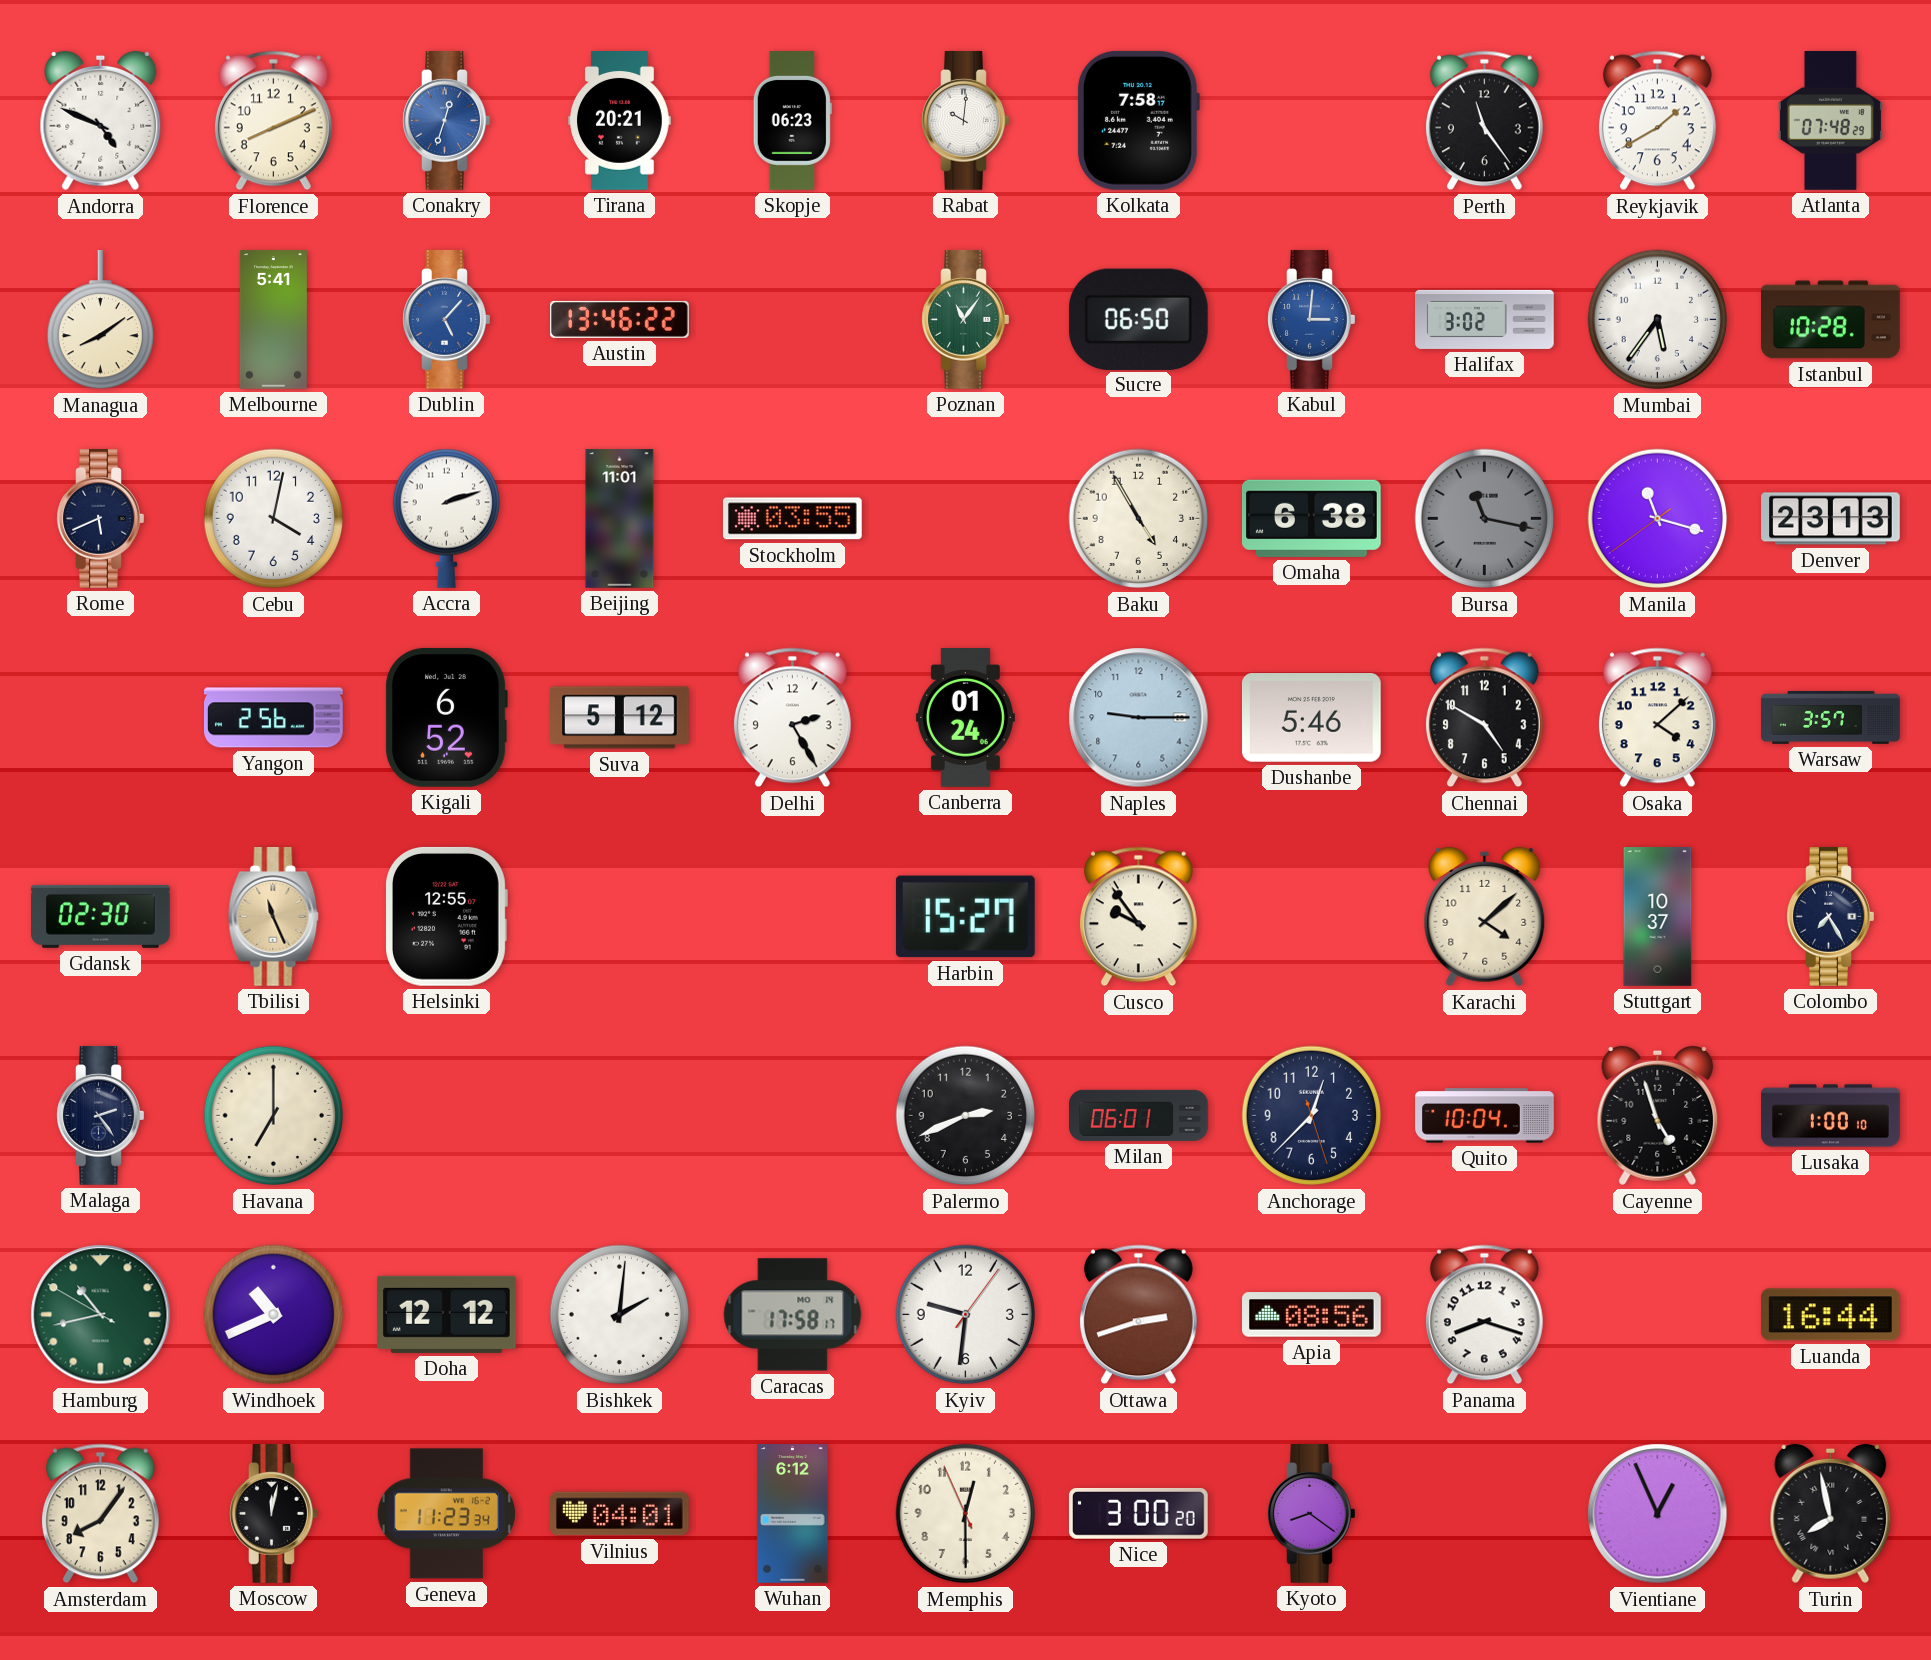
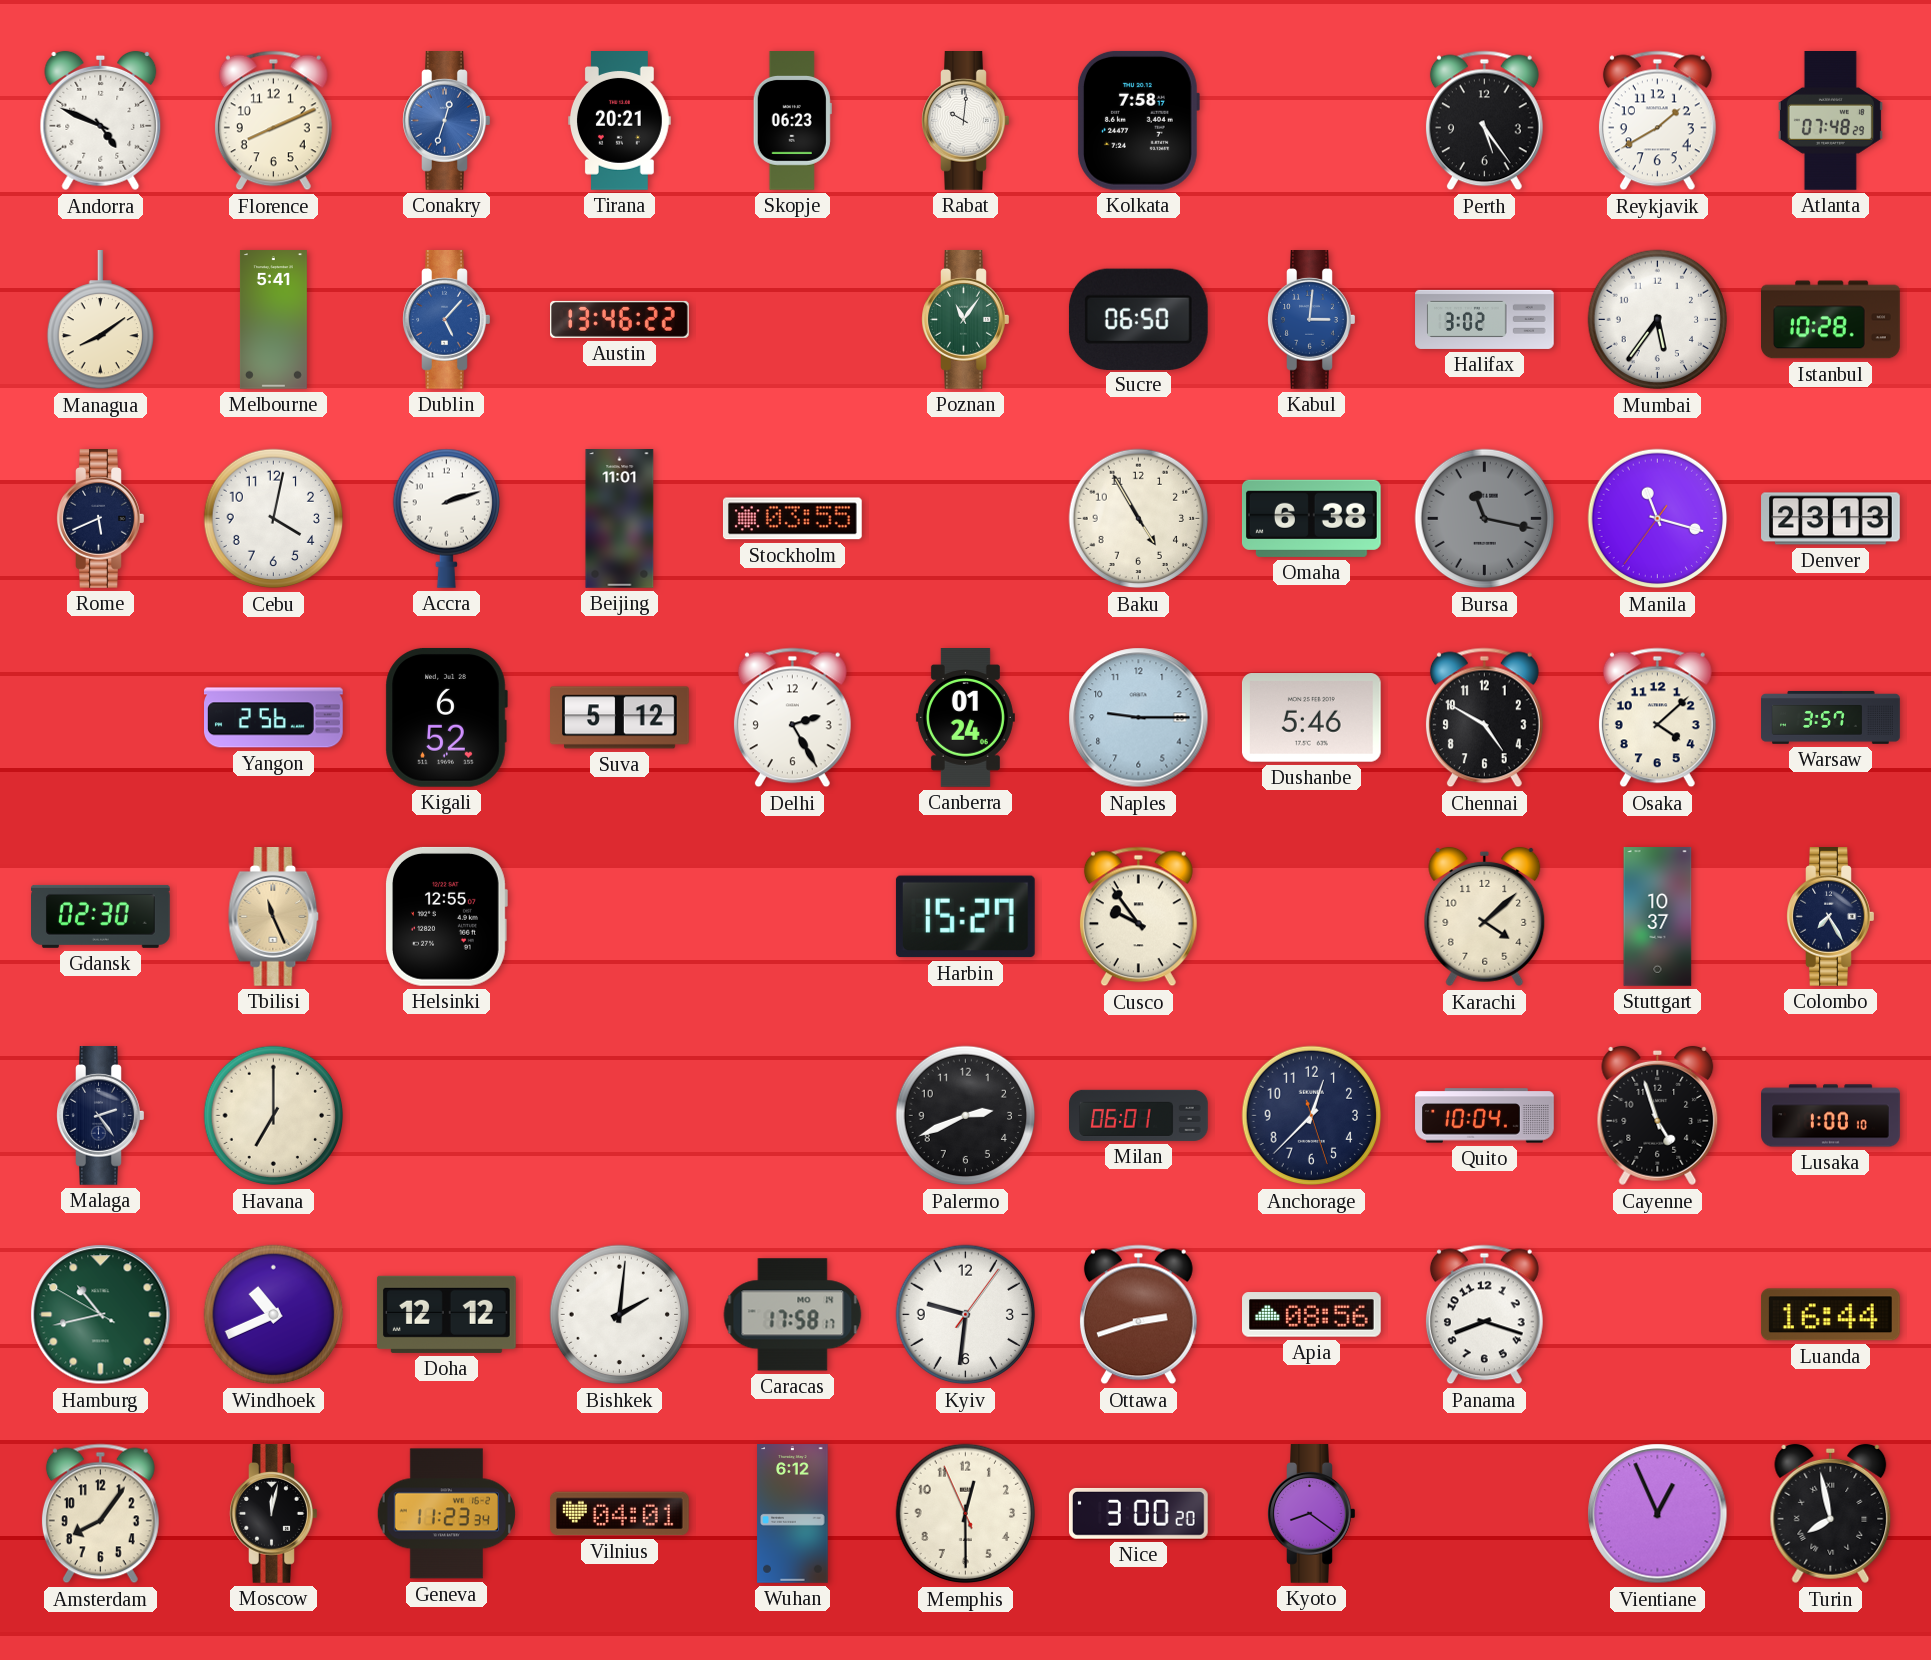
Perth: 11:24 -> 5:24 (1484, 121)
Manila: 11:17:39 -> 11:17:36 (1658, 519)
